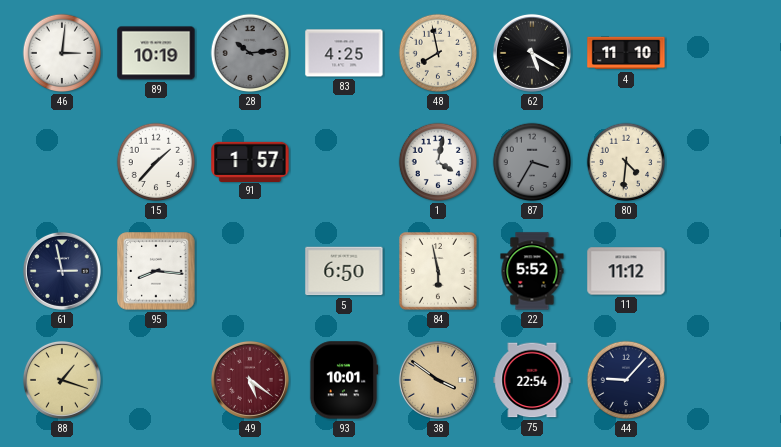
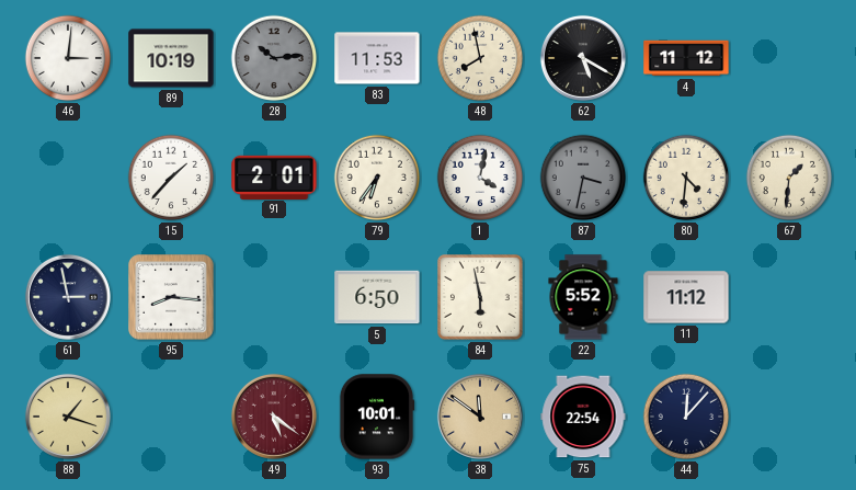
83: 4:25 -> 11:53 (377, 58)
4: 11:10 -> 11:12 (686, 58)
91: 1:57 -> 2:01 (274, 176)
79: none -> 6:36 (377, 178)
87: 3:35 -> 3:32 (583, 178)
67: none -> 1:31 (789, 178)
38: 3:51 -> 11:51 (480, 417)
44: 9:07 -> 12:07 (686, 417)
